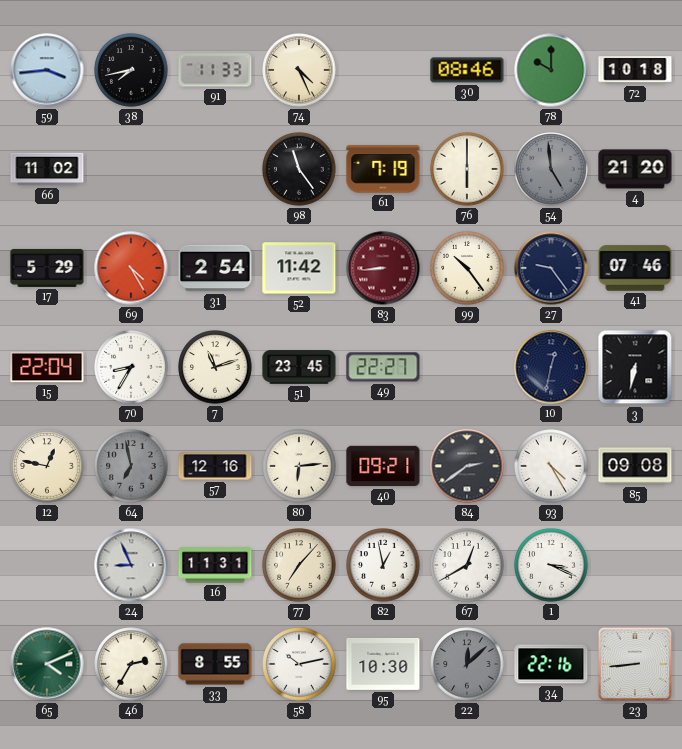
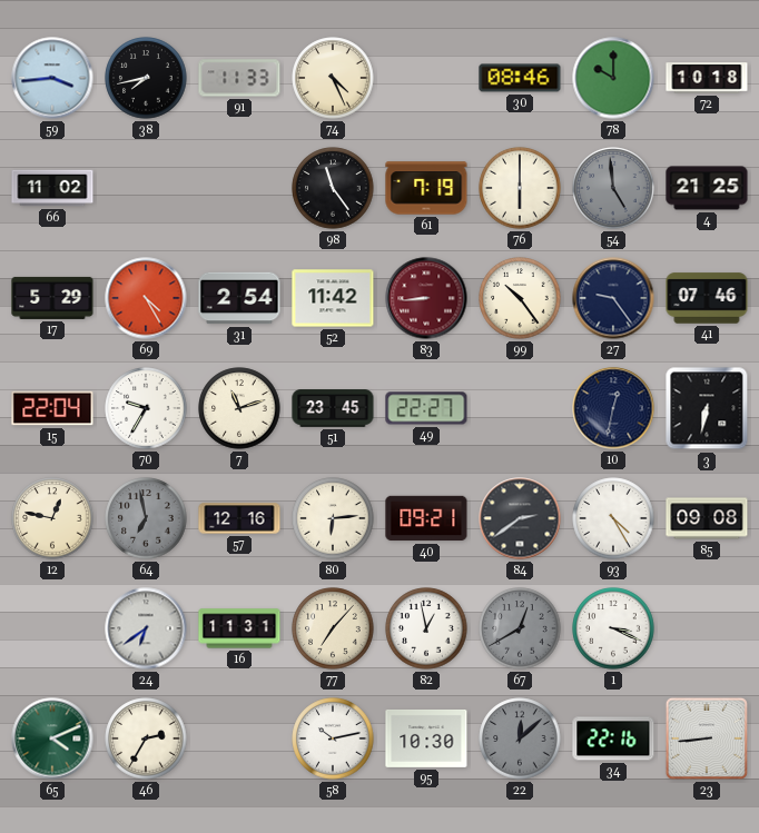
4: 21:20 -> 21:25 (707, 188)
70: 8:35 -> 9:35 (146, 408)
24: 8:56 -> 6:39 (146, 628)
67 dial: white -> grey (520, 628)
33: 8:55 -> none (215, 664)
